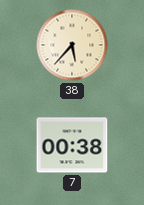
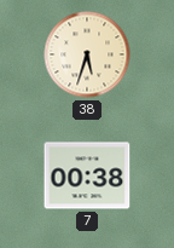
38: 5:37 -> 5:33 (87, 54)
